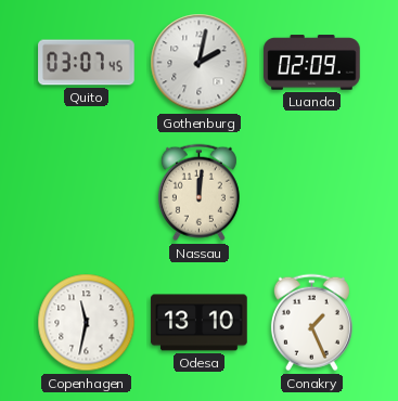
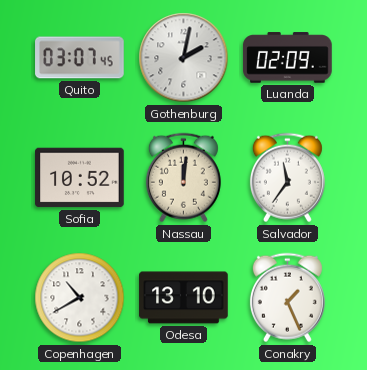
Sofia: none -> 10:52 (80, 178)
Salvador: none -> 11:36 (287, 178)
Copenhagen: 11:32 -> 10:40 (80, 298)
